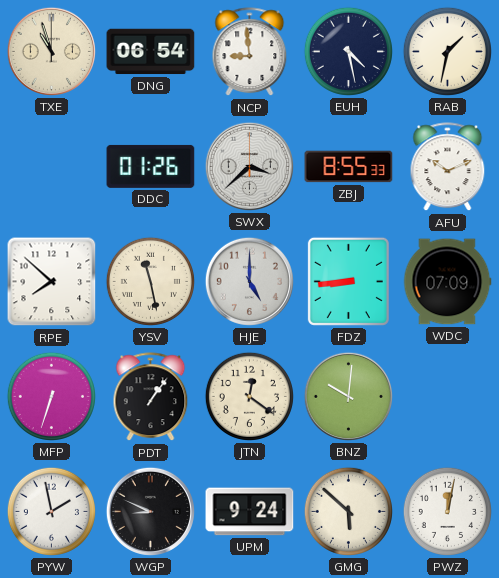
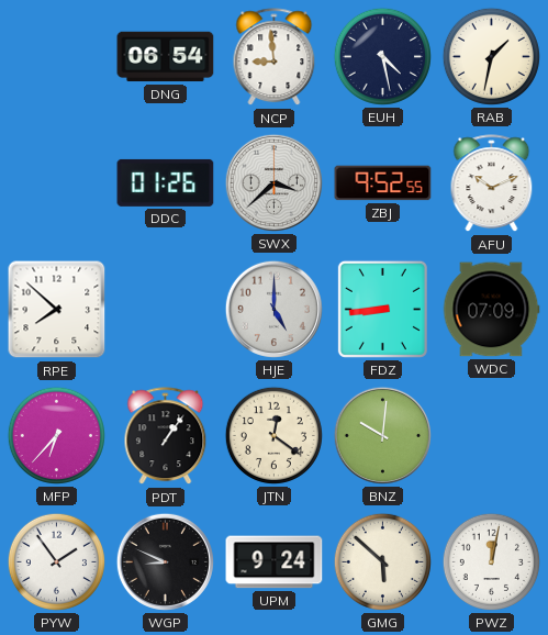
TXE: 10:57 -> none (51, 51)
ZBJ: 8:55 -> 9:52 (383, 183)
YSV: 11:28 -> none (150, 281)
MFP: 6:33 -> 6:37 (56, 435)
PYW: 1:58 -> 1:54 (56, 561)
